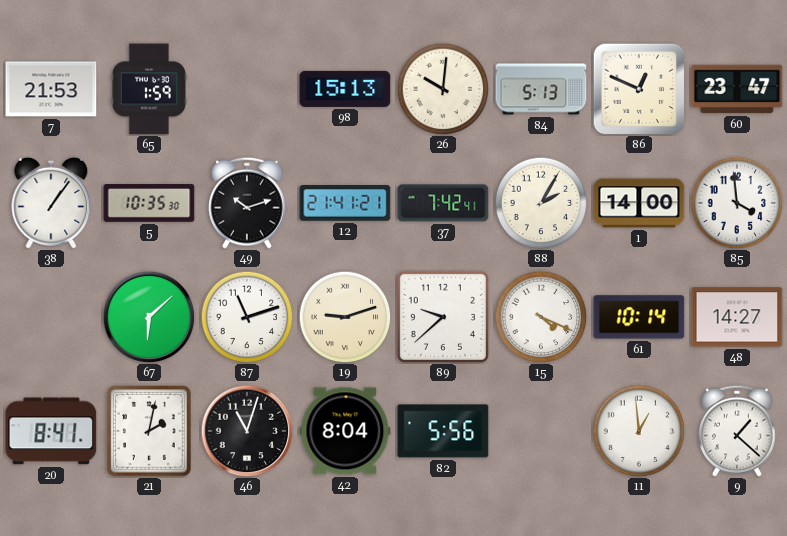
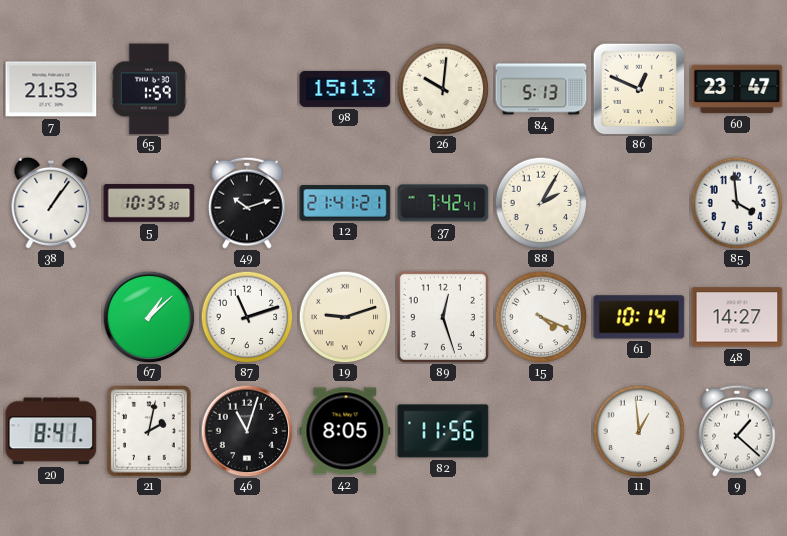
1: 14:00 -> none (639, 203)
67: 6:08 -> 1:08 (149, 317)
89: 9:38 -> 12:27 (443, 317)
42: 8:04 -> 8:05 (345, 431)
82: 5:56 -> 11:56 (443, 431)
